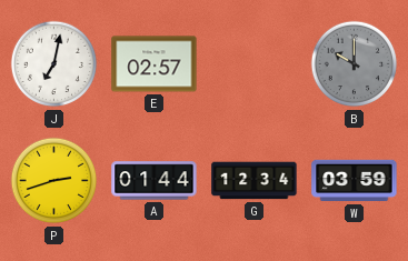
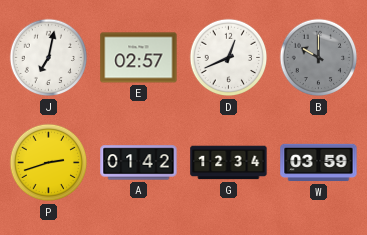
D: none -> 12:41 (229, 58)
A: 01:44 -> 01:42 (139, 163)
